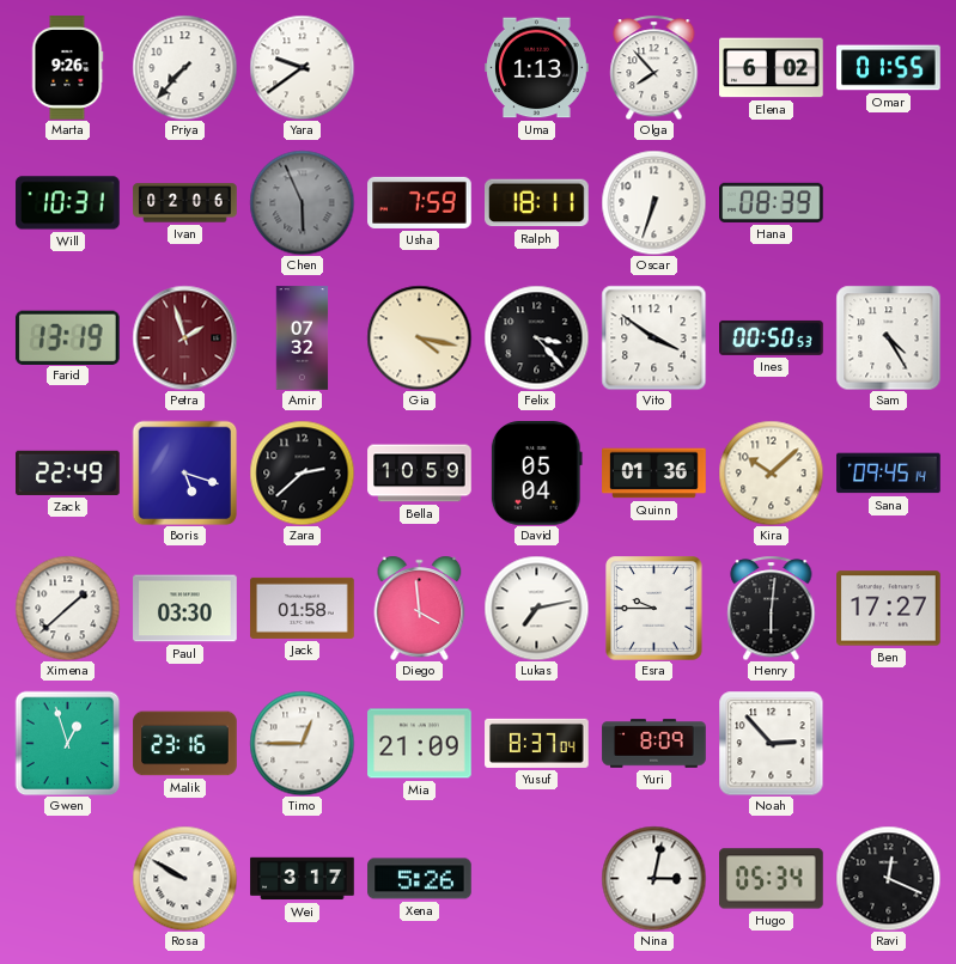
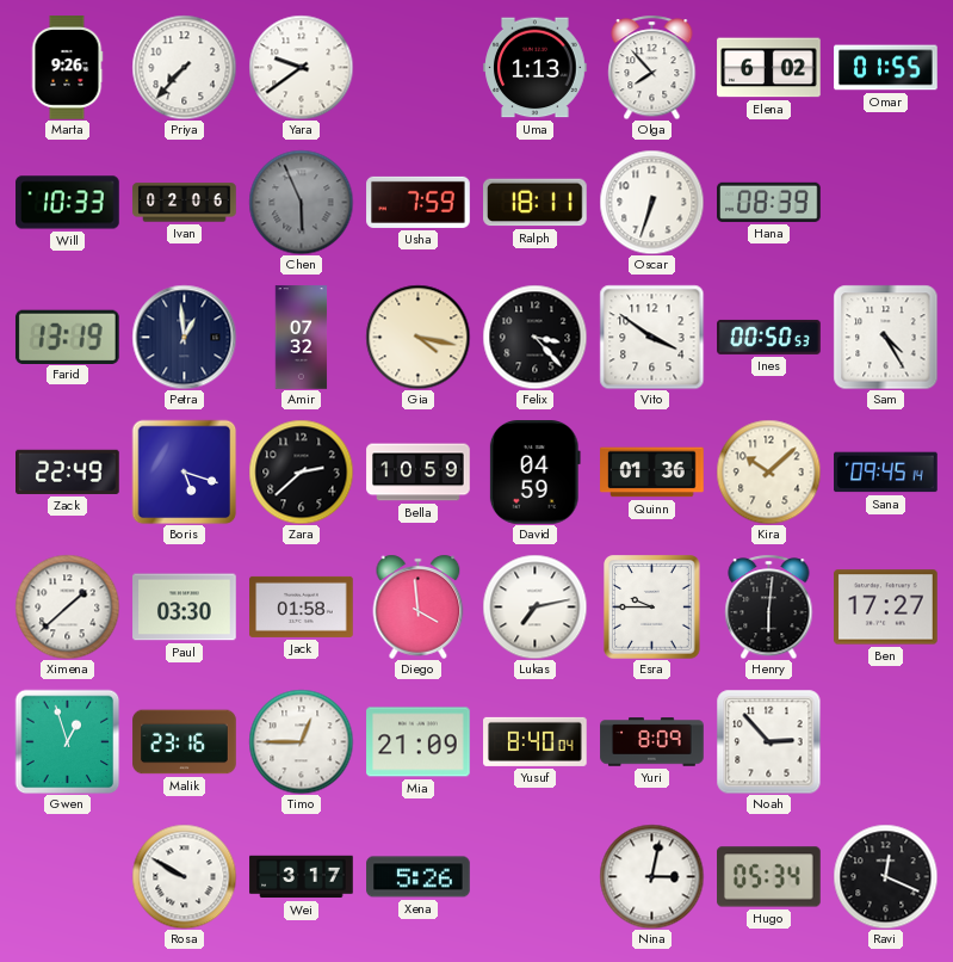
Will: 10:31 -> 10:33 (68, 203)
Petra: 1:57 -> 12:59 (184, 337)
Petra dial: burgundy -> navy (184, 337)
David: 05:04 -> 04:59 (534, 473)
Yusuf: 8:37 -> 8:40 (536, 741)
